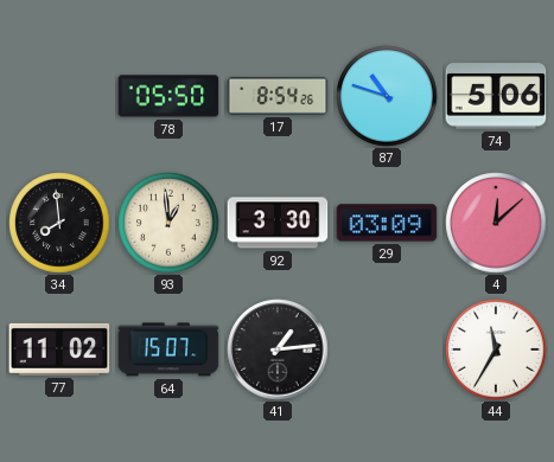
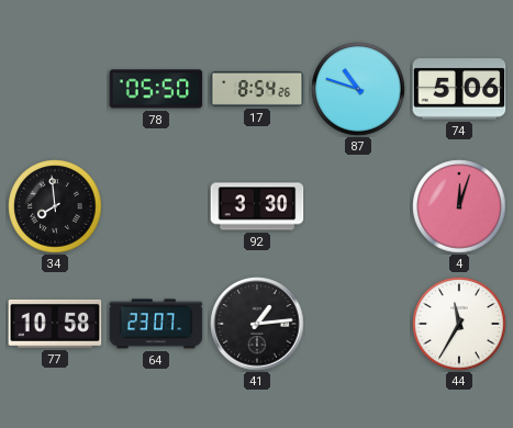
93: 12:59 -> none (168, 223)
29: 03:09 -> none (387, 223)
4: 12:08 -> 12:03 (459, 206)
77: 11:02 -> 10:58 (55, 324)
64: 15:07 -> 23:07 (156, 324)
